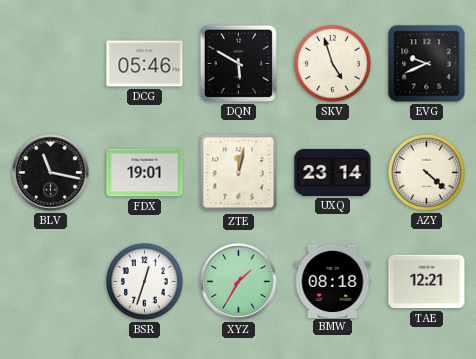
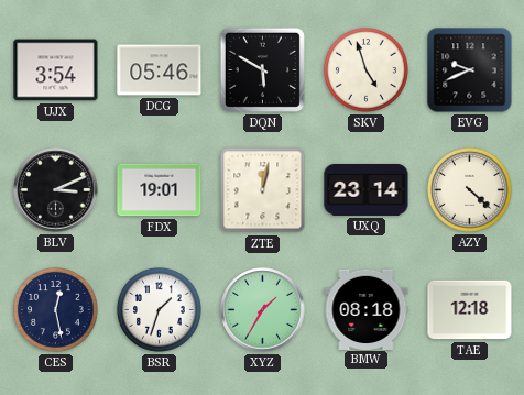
UJX: none -> 3:54 (56, 70)
BLV: 11:17 -> 3:11 (56, 190)
CES: none -> 12:28 (55, 309)
BSR: 12:33 -> 1:33 (159, 309)
TAE: 12:21 -> 12:18 (470, 310)
